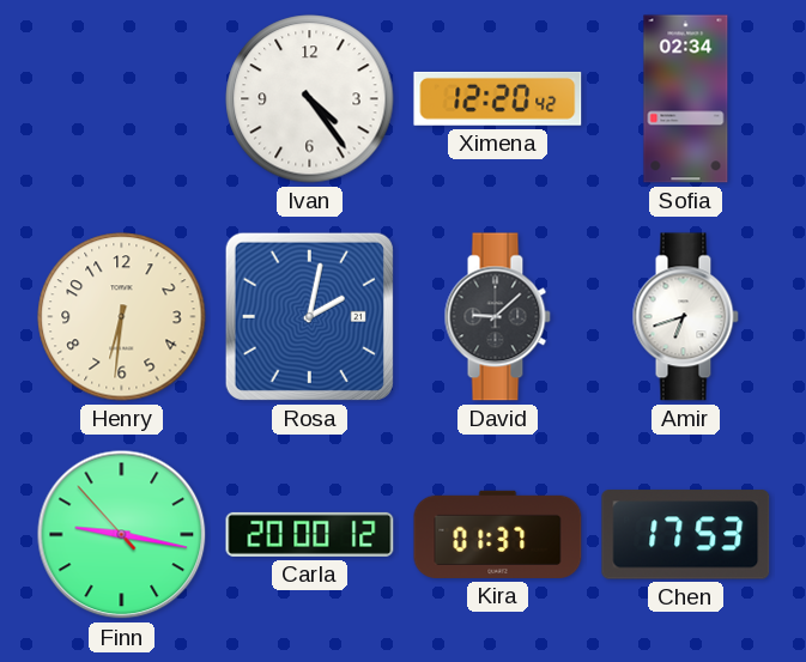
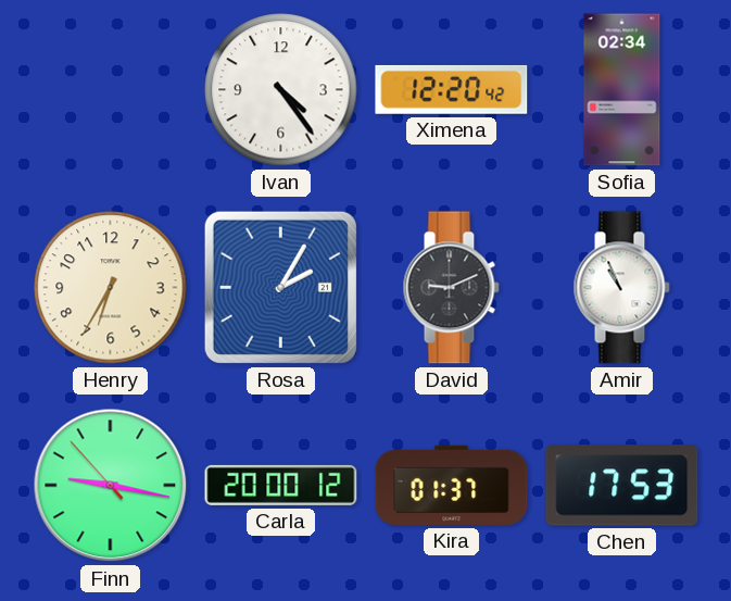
Henry: 6:31 -> 6:35 (111, 288)
Rosa: 2:02 -> 2:05 (280, 287)
David: 9:08 -> 9:11 (451, 288)
Amir: 6:42 -> 10:56 (621, 288)
